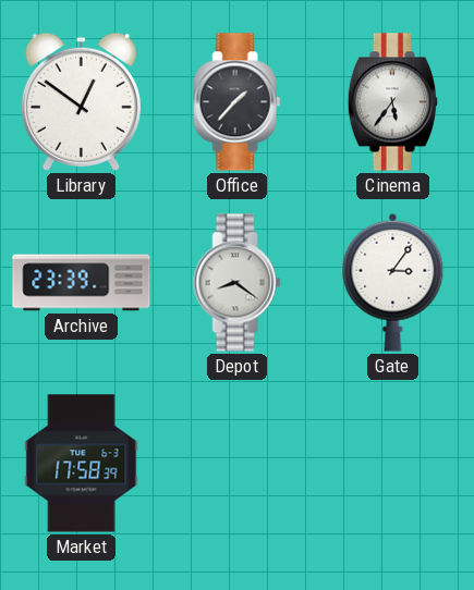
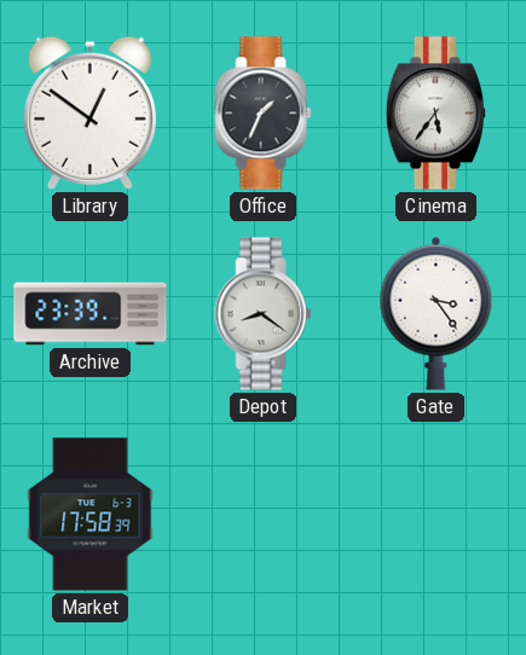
Office: 1:37 -> 1:34 (264, 114)
Gate: 3:06 -> 3:24 (437, 313)
